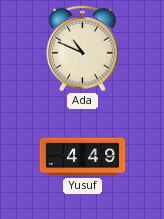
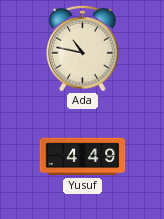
Ada: 10:49 -> 10:47 (83, 48)
